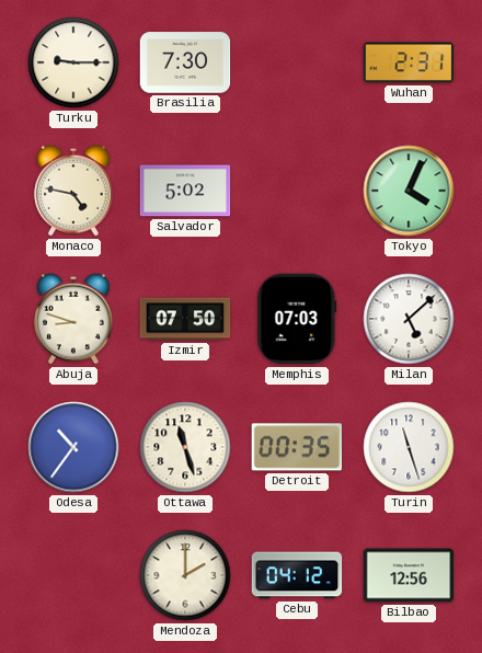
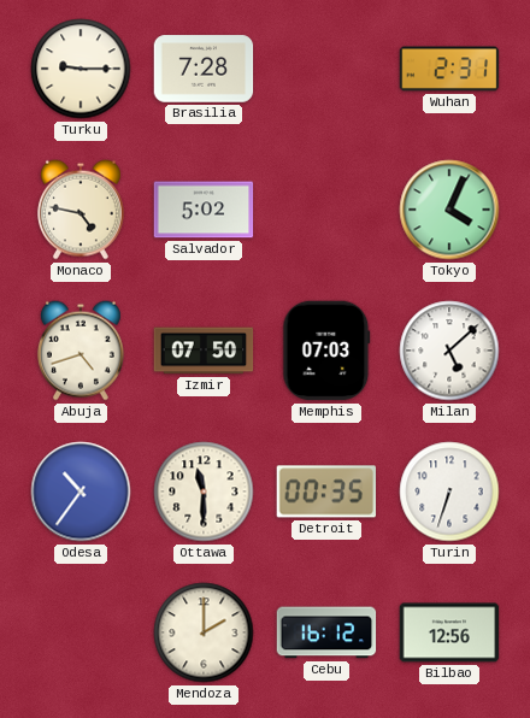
Brasilia: 7:30 -> 7:28 (204, 69)
Abuja: 8:48 -> 4:42 (81, 351)
Ottawa: 11:27 -> 11:30 (204, 492)
Turin: 11:27 -> 6:33 (449, 492)
Cebu: 04:12 -> 16:12 (326, 632)
